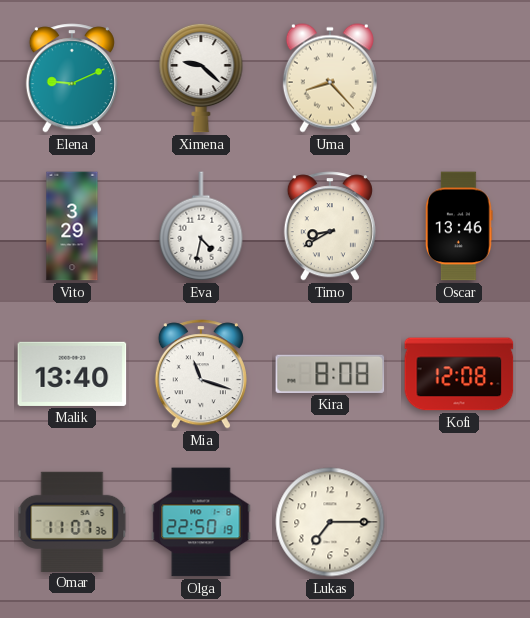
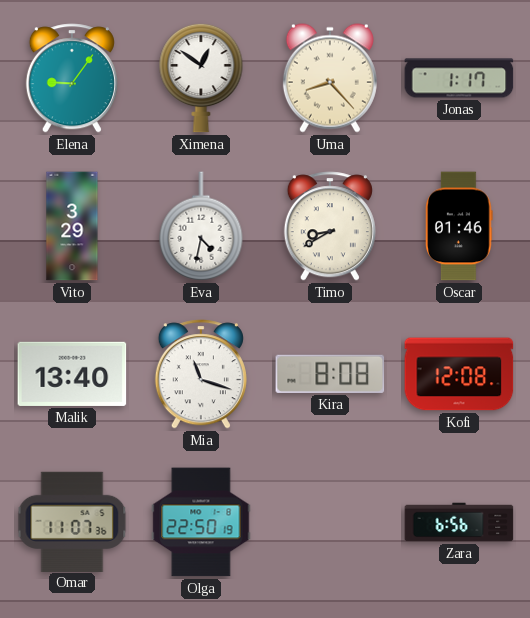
Elena: 9:11 -> 9:06 (72, 78)
Ximena: 9:22 -> 12:51 (201, 78)
Jonas: none -> 1:17 (459, 78)
Oscar: 13:46 -> 01:46 (459, 226)
Lukas: 7:15 -> none (330, 522)
Zara: none -> 6:56 (459, 522)
